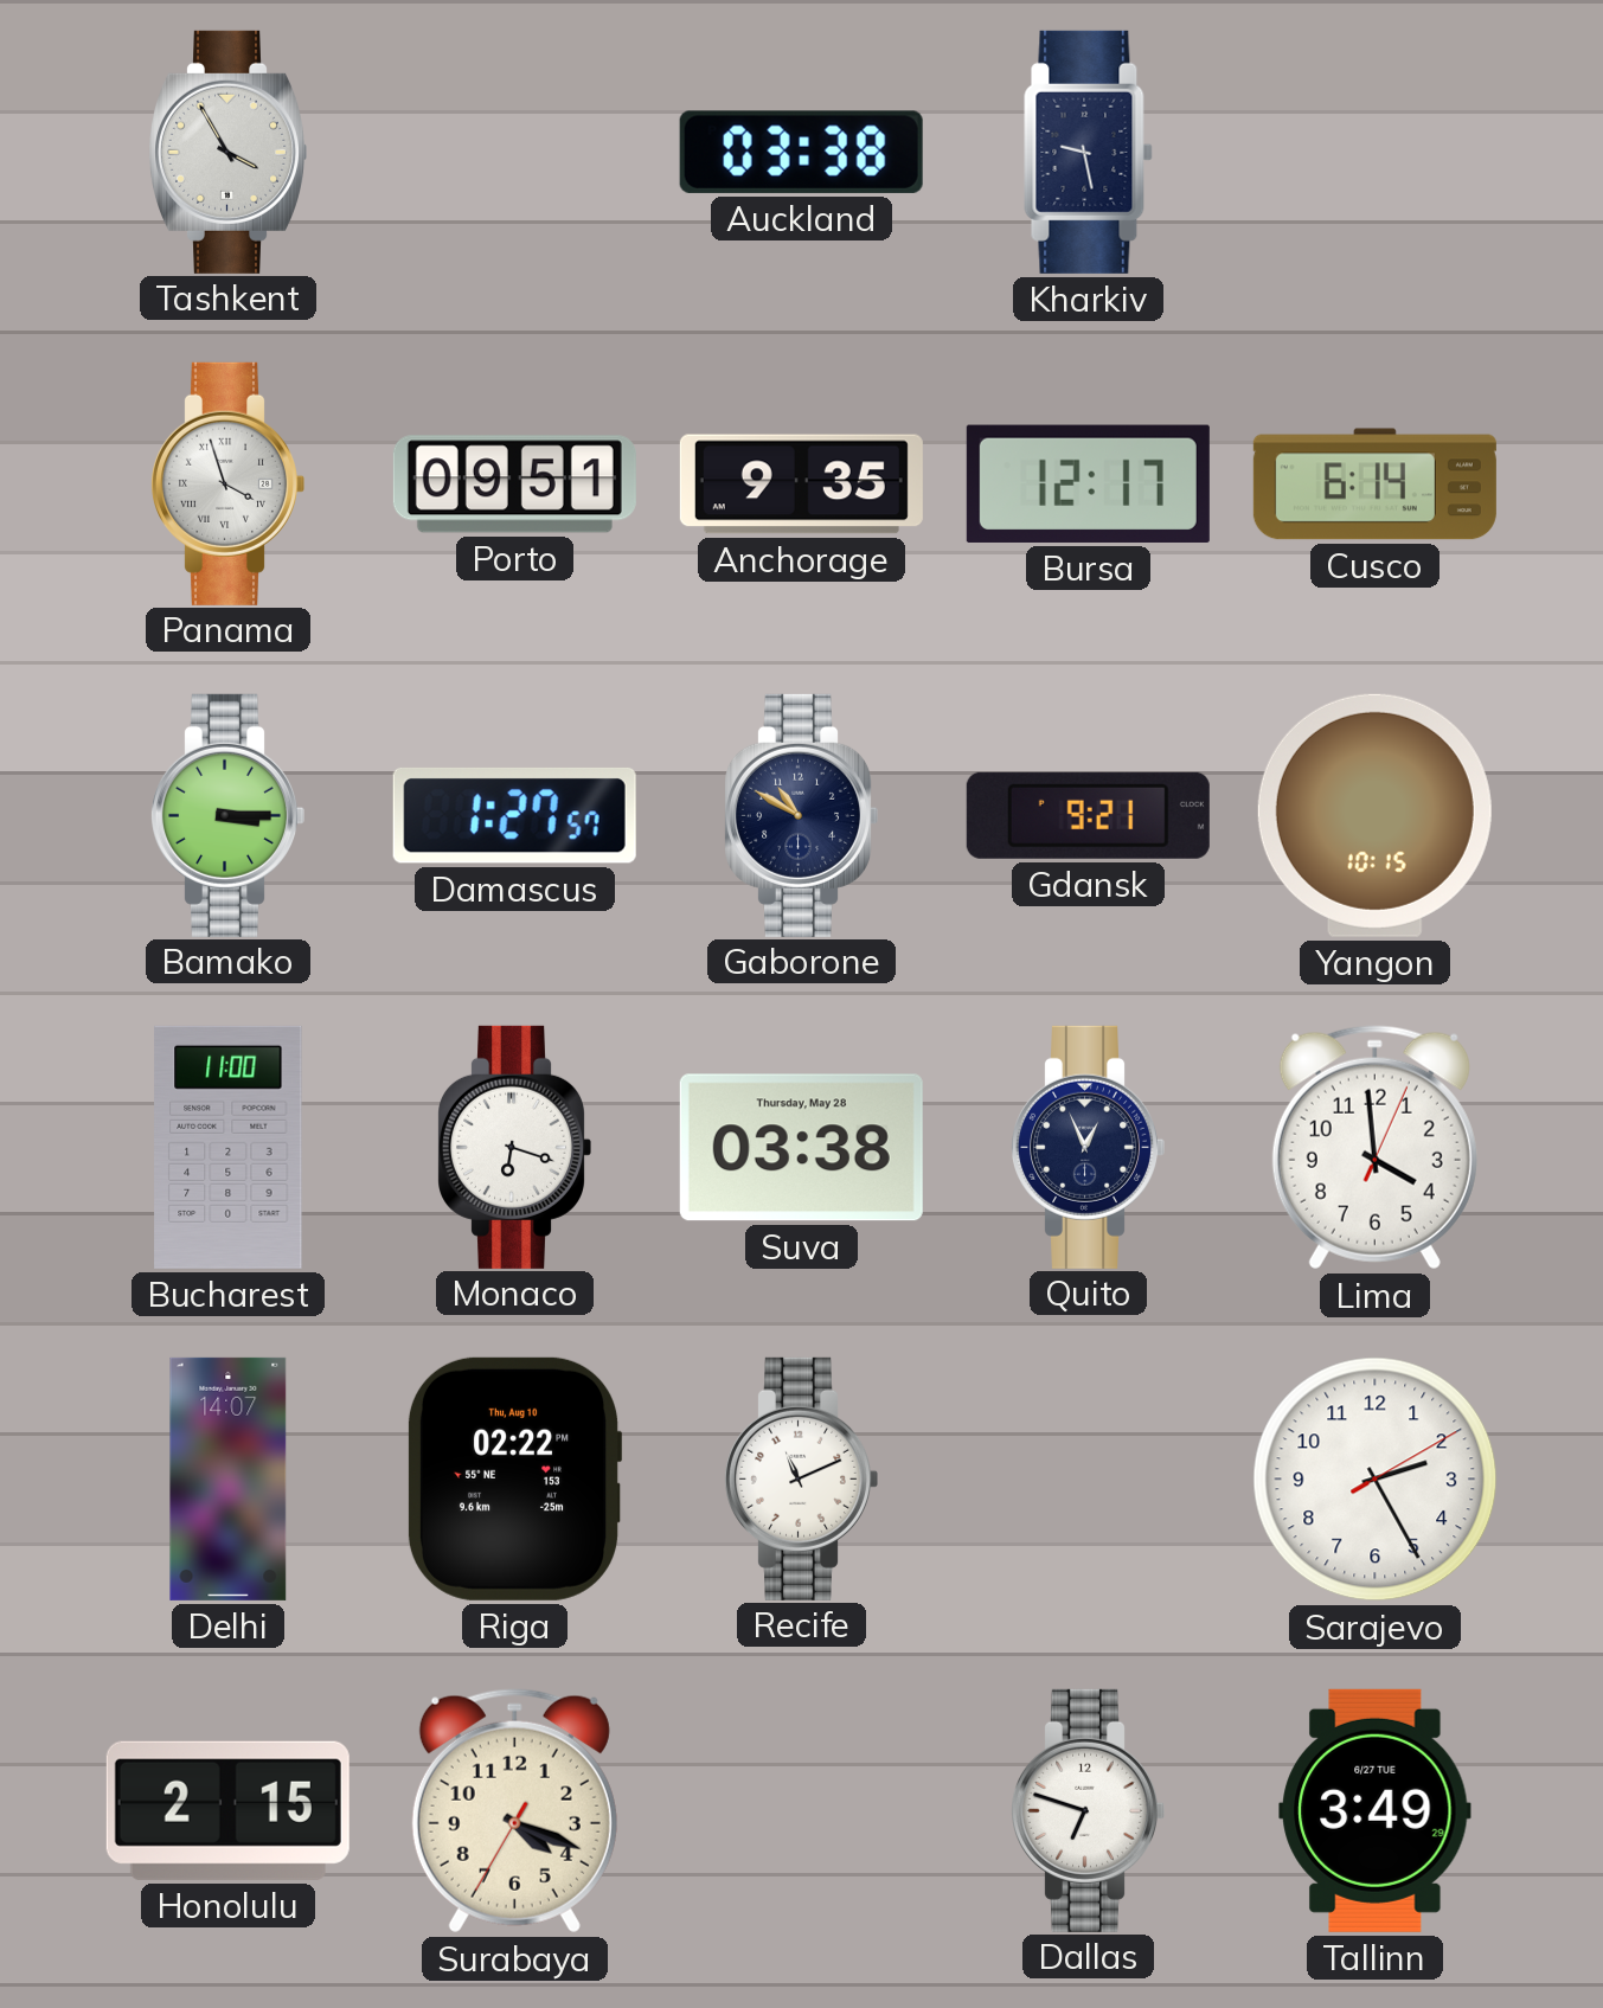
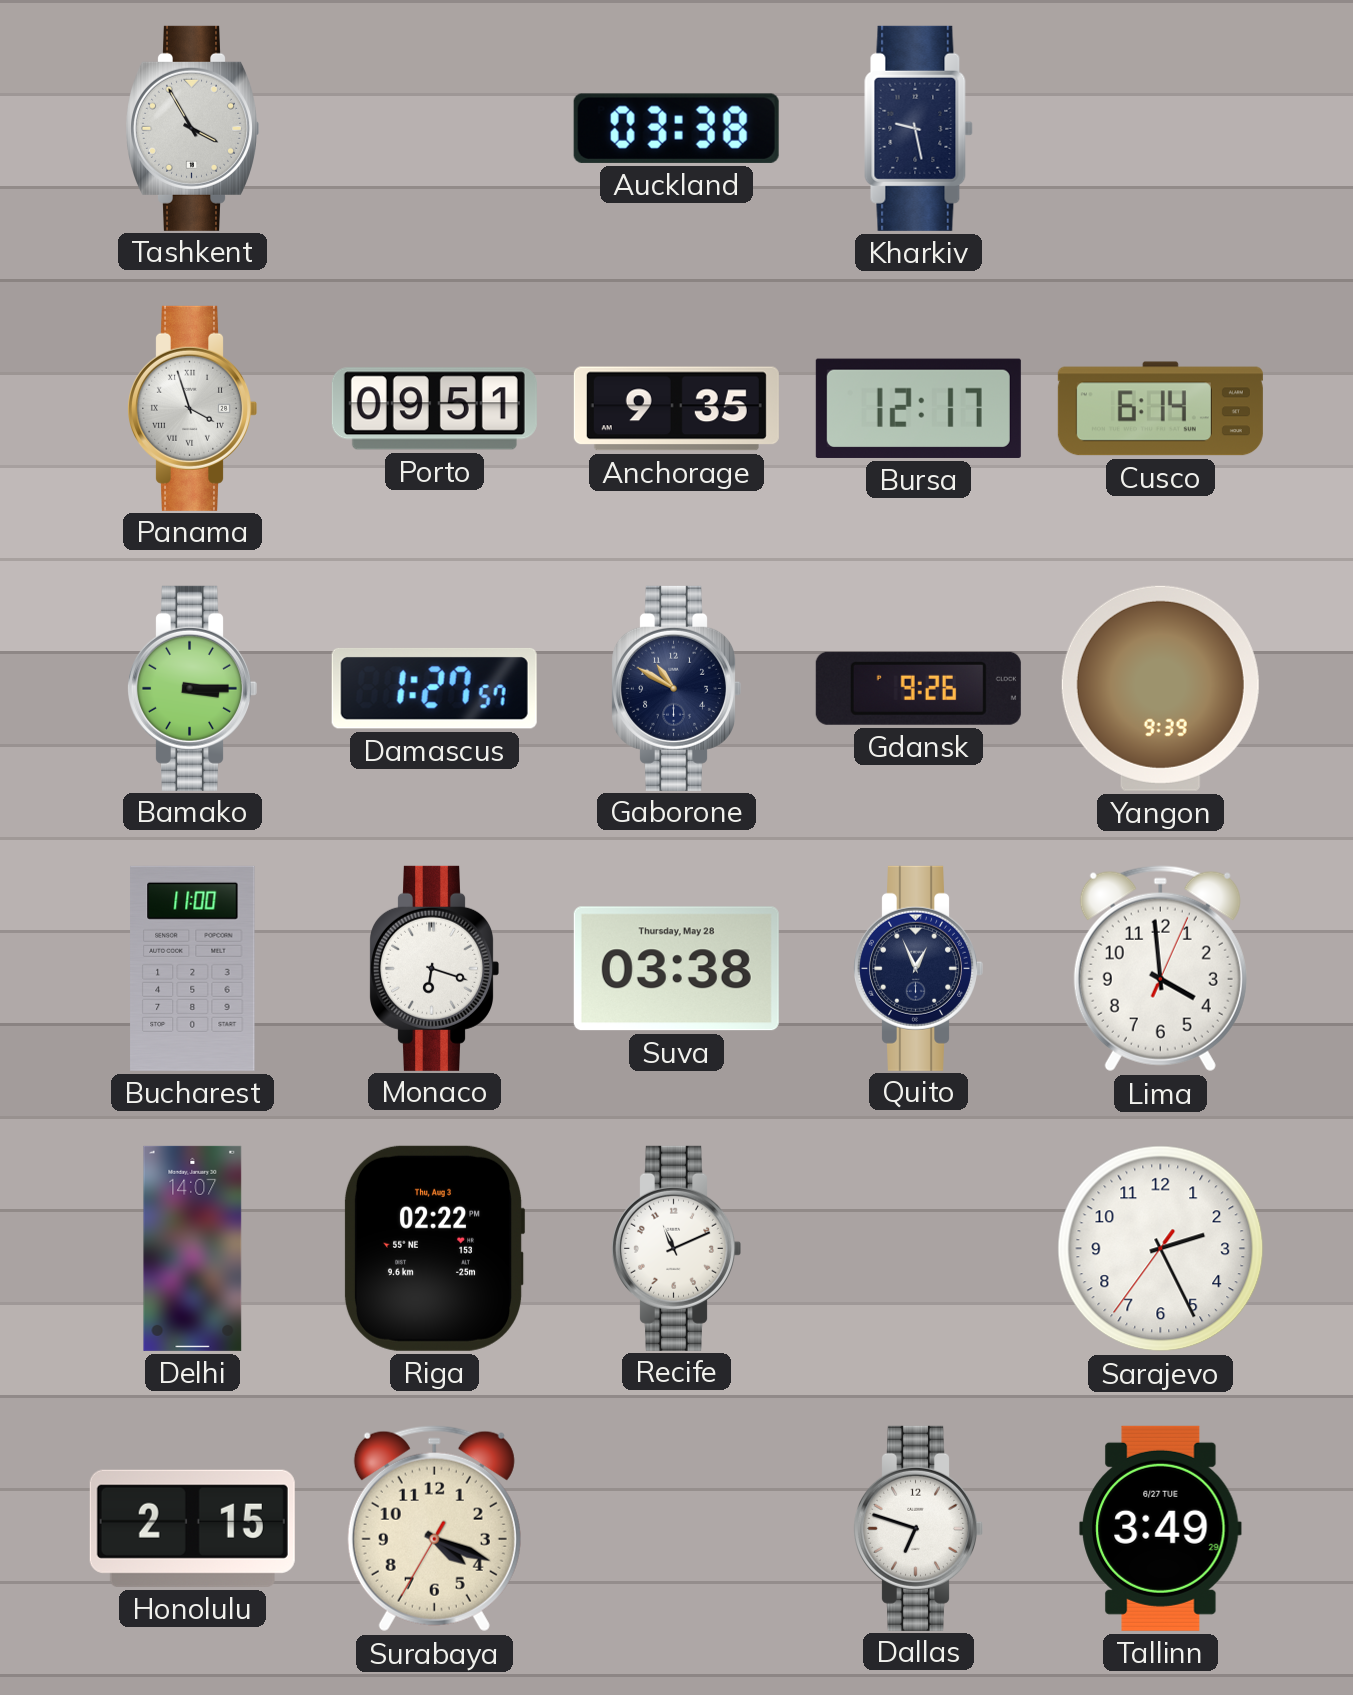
Gdansk: 9:21 -> 9:26 (918, 688)
Yangon: 10:15 -> 9:39 (1160, 688)
Riga date: Thu, Aug 10 -> Thu, Aug 3 (434, 1248)
Sarajevo: 2:25:10 -> 2:25:36 (1161, 1249)
